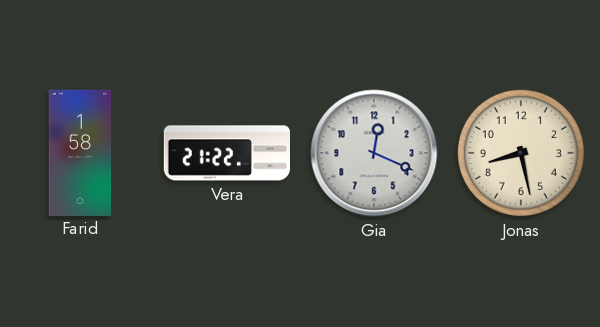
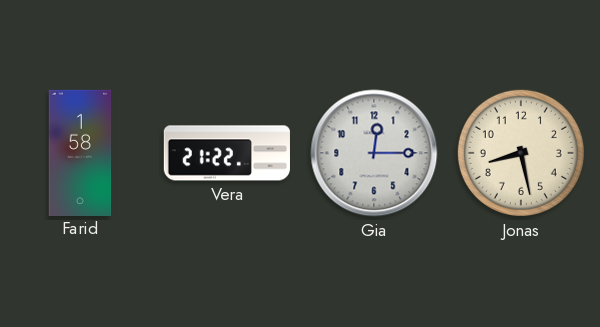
Gia: 12:19 -> 12:15 (374, 153)
